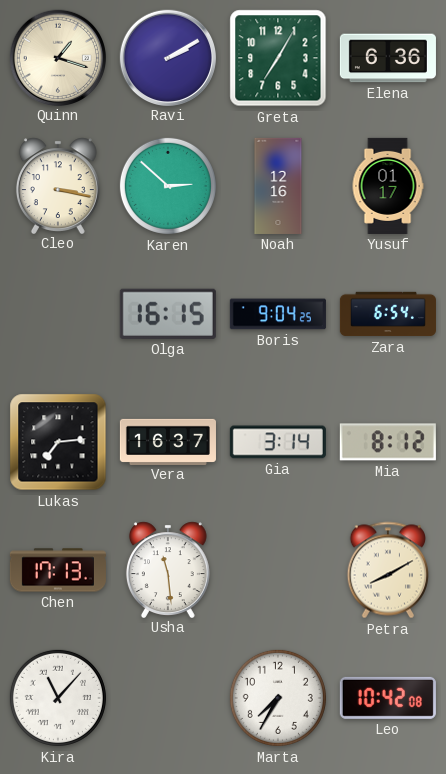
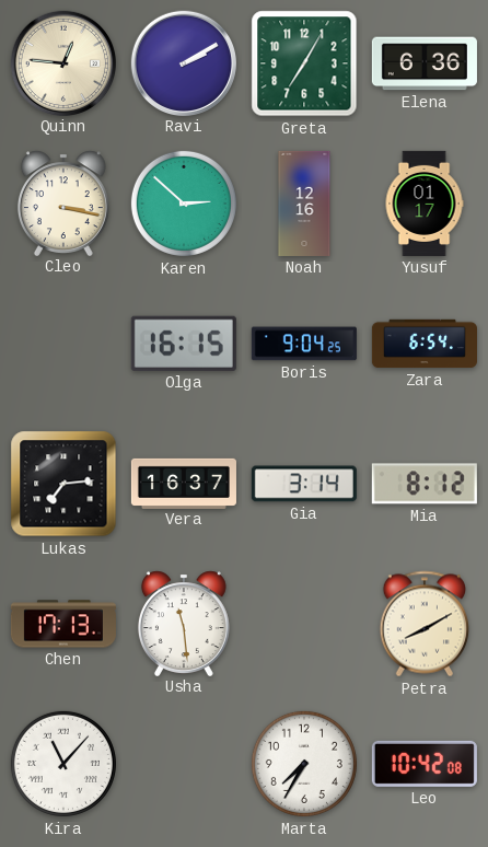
Quinn: 1:18 -> 12:46 (62, 62)
